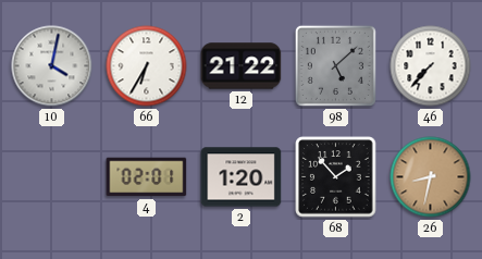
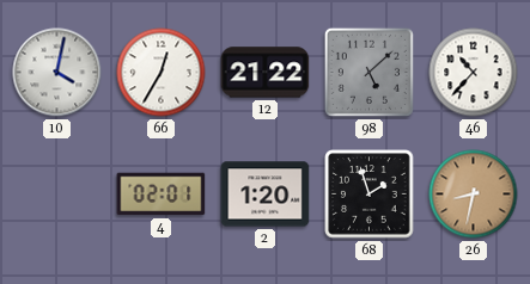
66: 6:35 -> 12:35 (162, 73)
46: 7:37 -> 10:37 (474, 73)
68: 1:53 -> 1:57 (370, 195)
